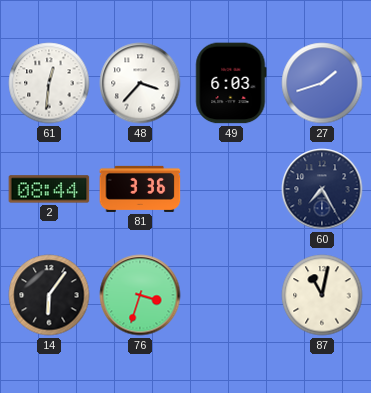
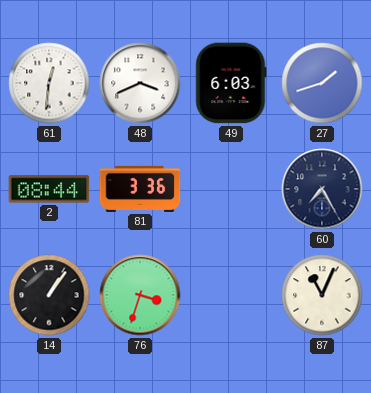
48: 3:37 -> 3:41 (140, 83)
14: 6:06 -> 1:06 (49, 295)
87: 11:02 -> 11:04 (322, 295)
